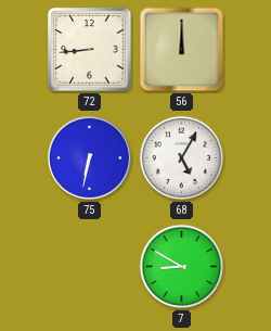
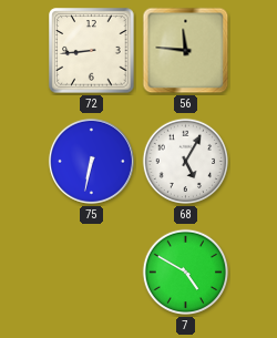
56: 12:00 -> 11:46 (186, 51)
7: 8:50 -> 4:50 (186, 273)
